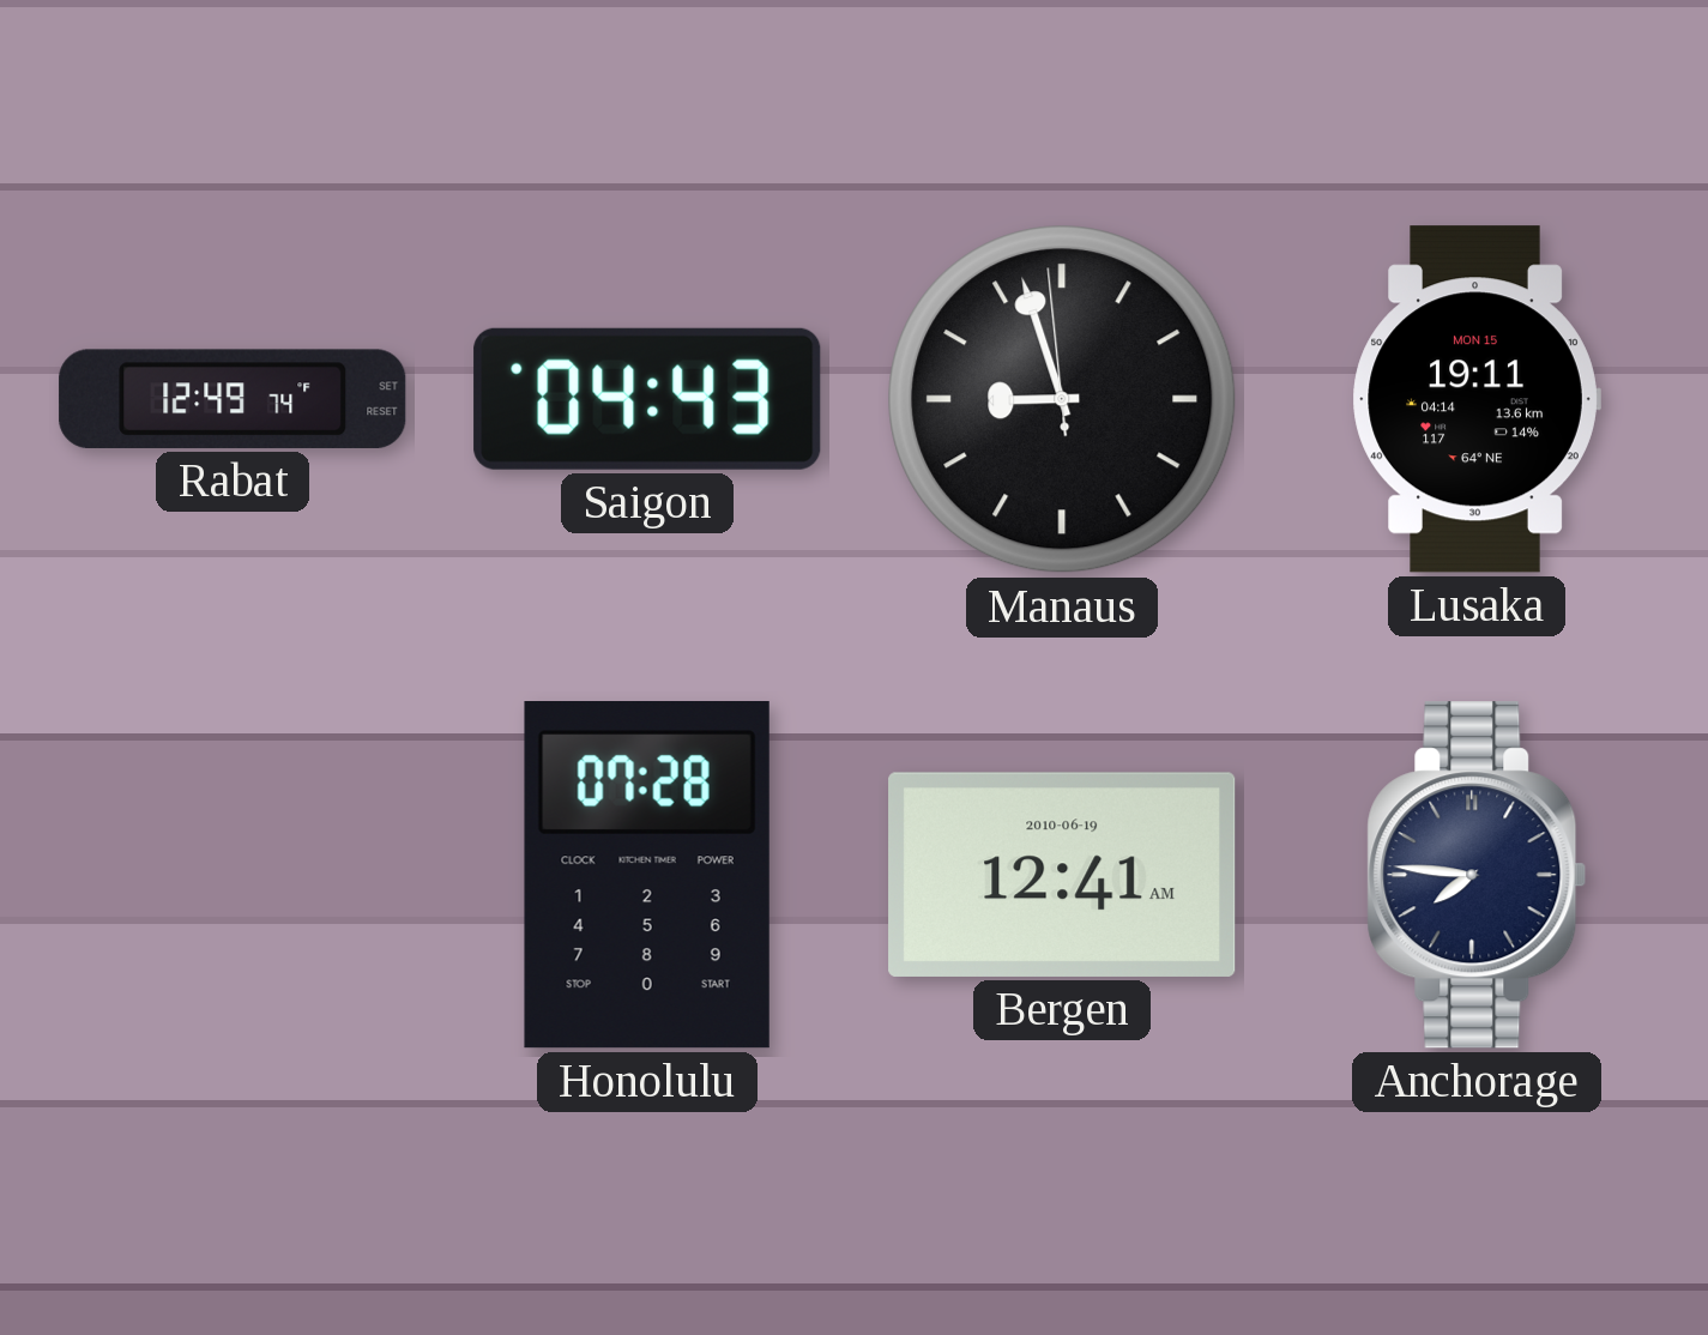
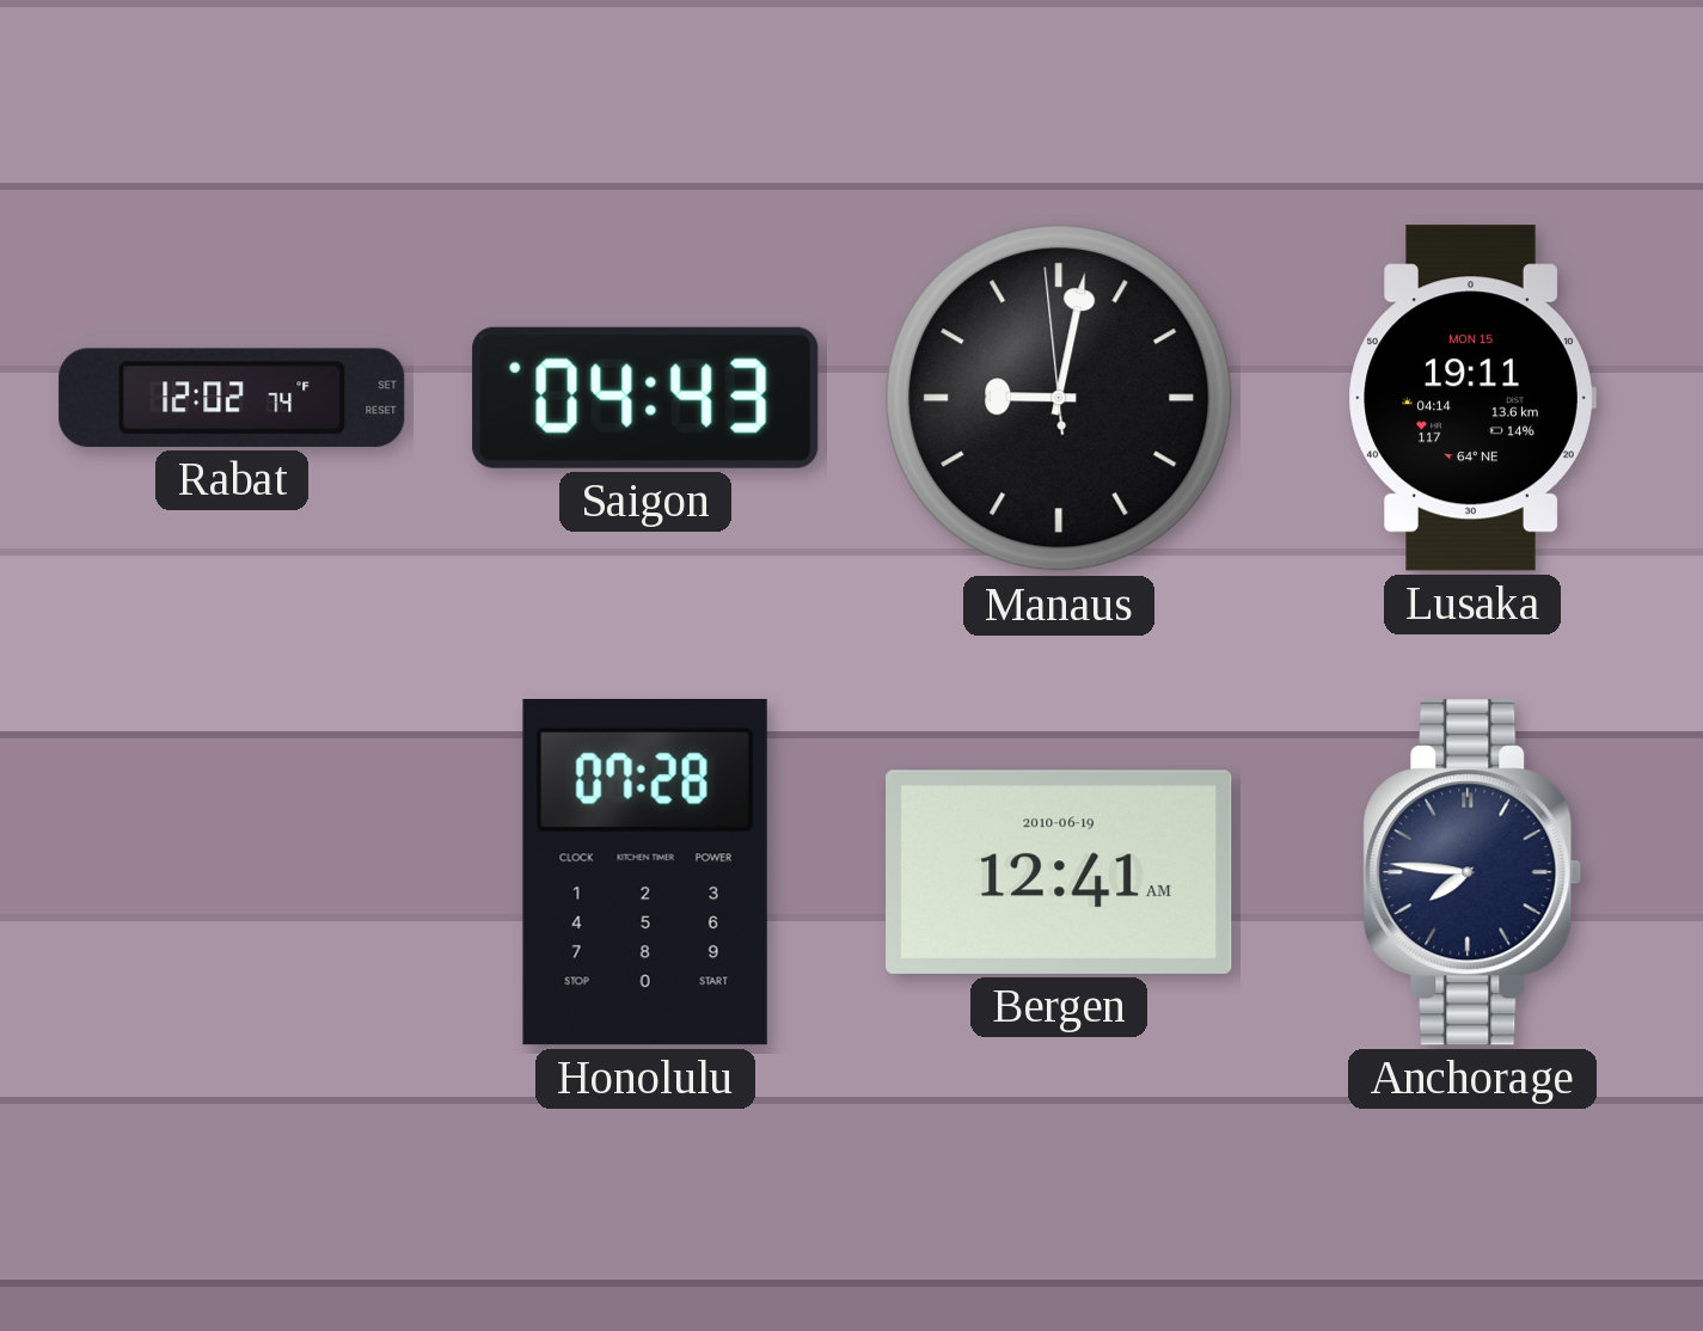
Rabat: 12:49 -> 12:02 (232, 398)
Manaus: 8:56 -> 9:01 (1059, 398)
